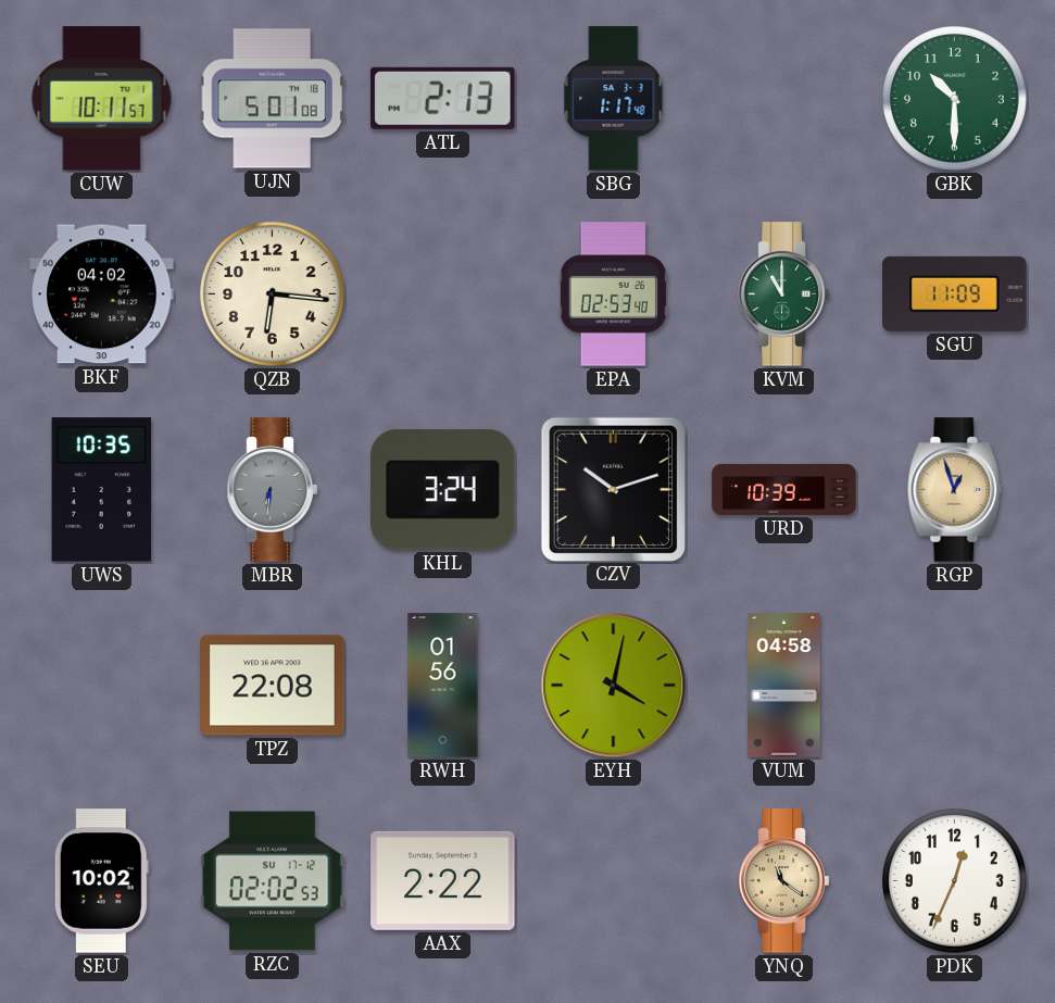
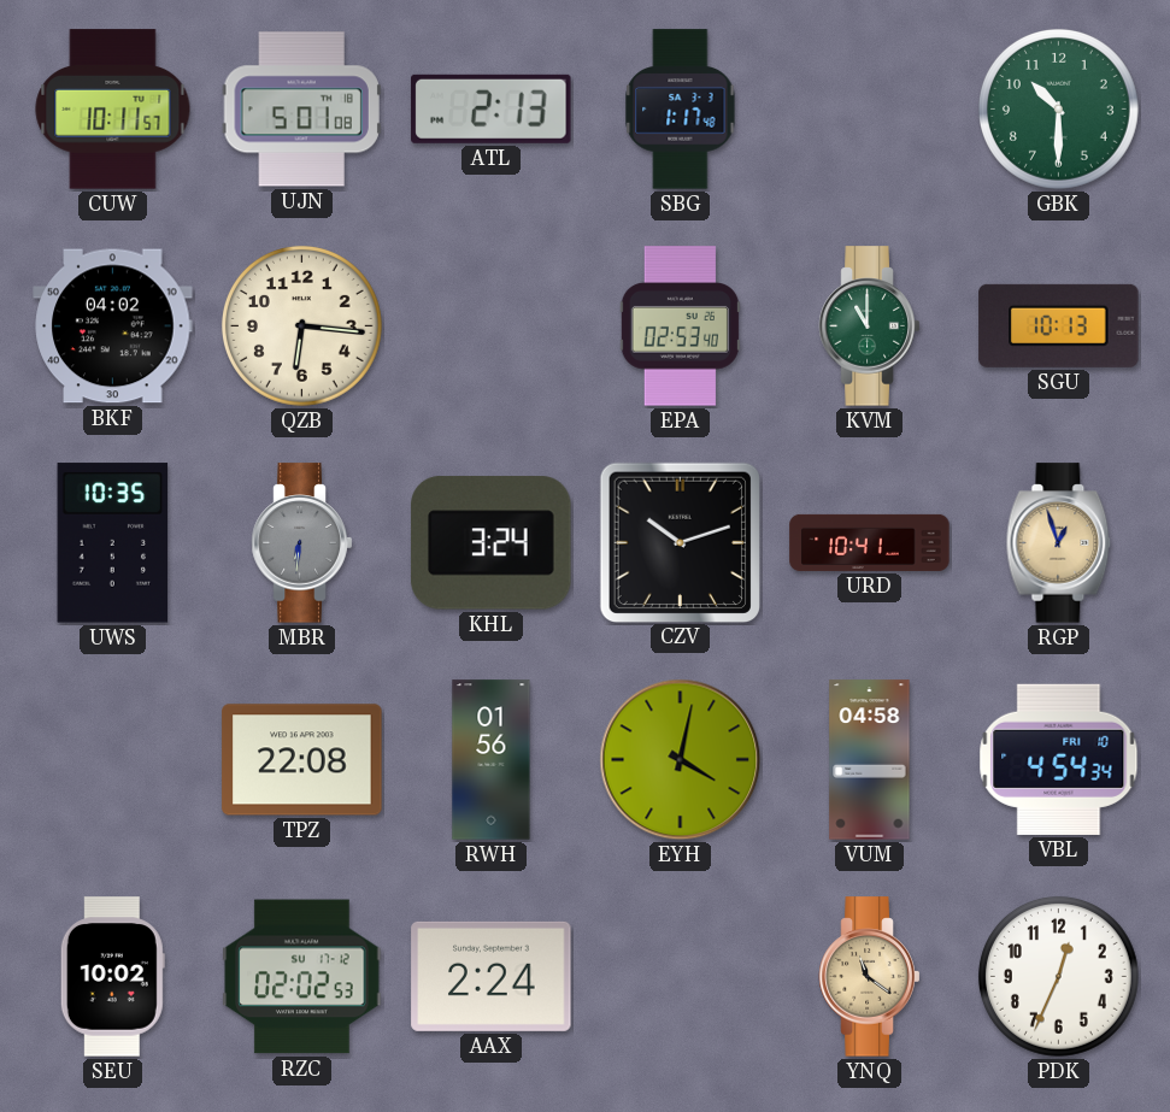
SGU: 11:09 -> 10:13 (1059, 325)
URD: 10:39 -> 10:41 (870, 542)
VBL: none -> 4:54 (1059, 759)
AAX: 2:22 -> 2:24 (492, 976)
